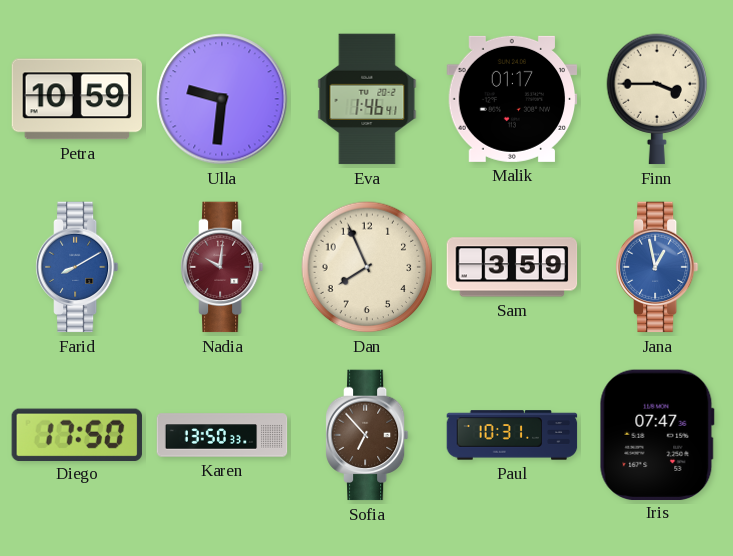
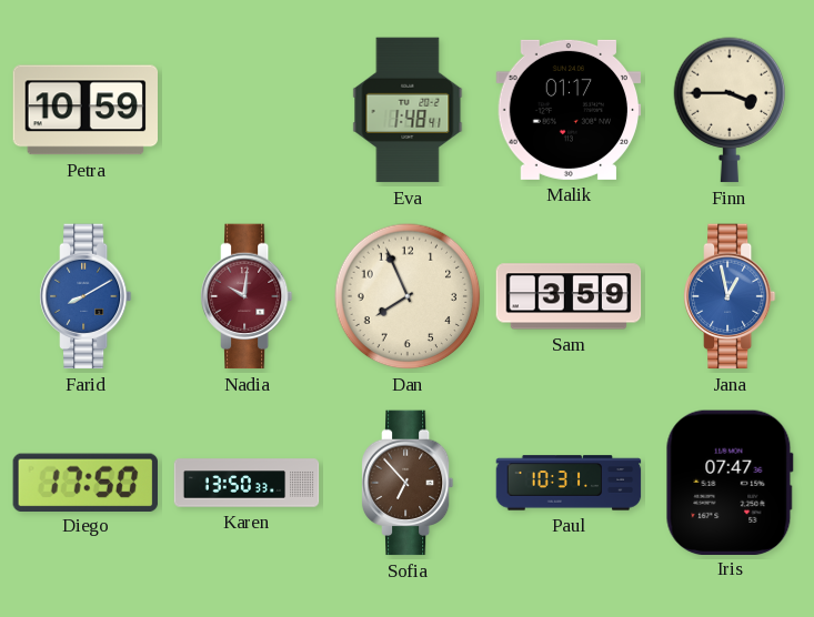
Ulla: 9:31 -> none (222, 99)
Eva: 1:46 -> 1:48 (408, 110)
